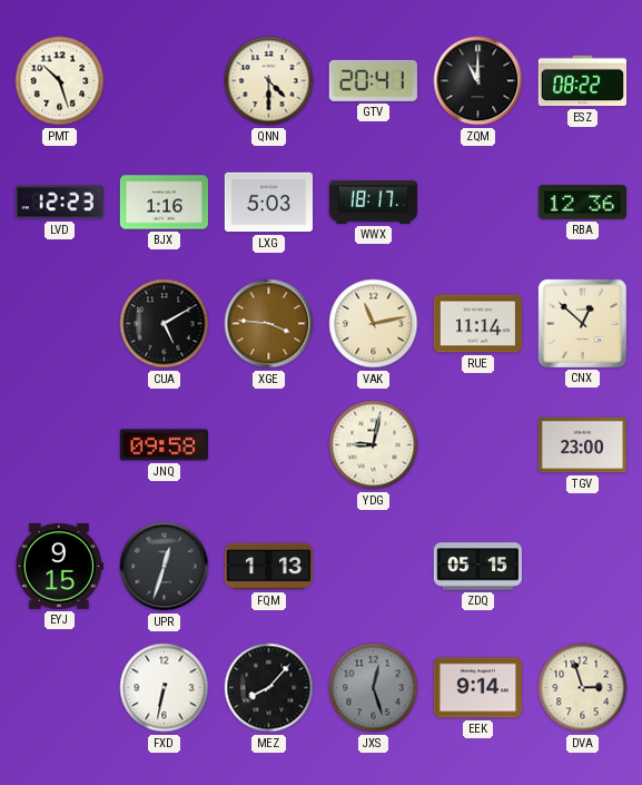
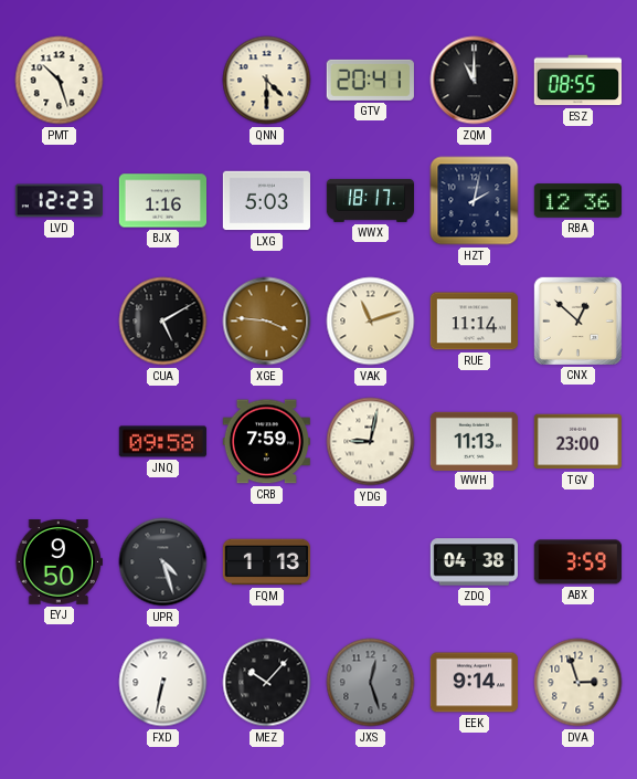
ESZ: 08:22 -> 08:55 (577, 81)
HZT: none -> 2:02 (475, 201)
VAK: 11:13 -> 11:12 (371, 322)
CRB: none -> 7:59 (266, 442)
WWH: none -> 11:13 (474, 441)
EYJ: 9:15 -> 9:50 (59, 562)
UPR: 12:33 -> 4:27 (163, 562)
ZDQ: 05:15 -> 04:38 (474, 562)
ABX: none -> 3:59 (577, 562)
MEZ: 8:07 -> 10:07 (267, 683)
